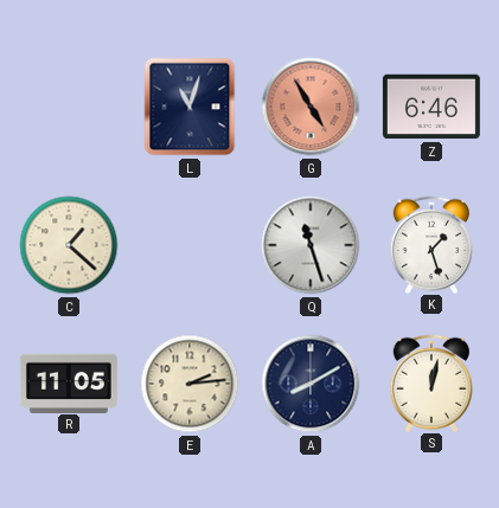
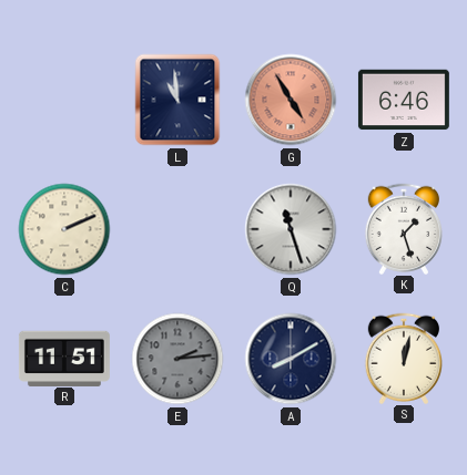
L: 11:03 -> 10:59 (177, 100)
C: 1:22 -> 2:11 (64, 229)
R: 11:05 -> 11:51 (64, 358)
E dial: cream -> grey (177, 359)
